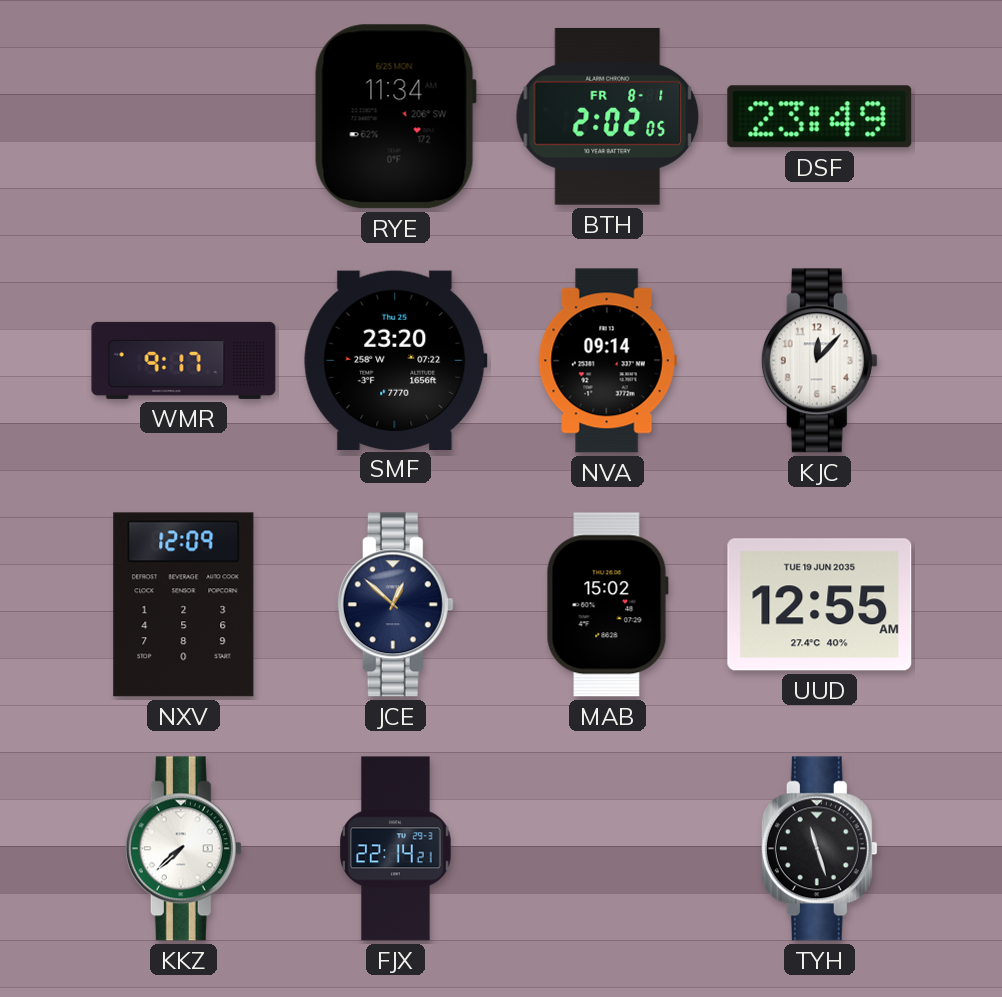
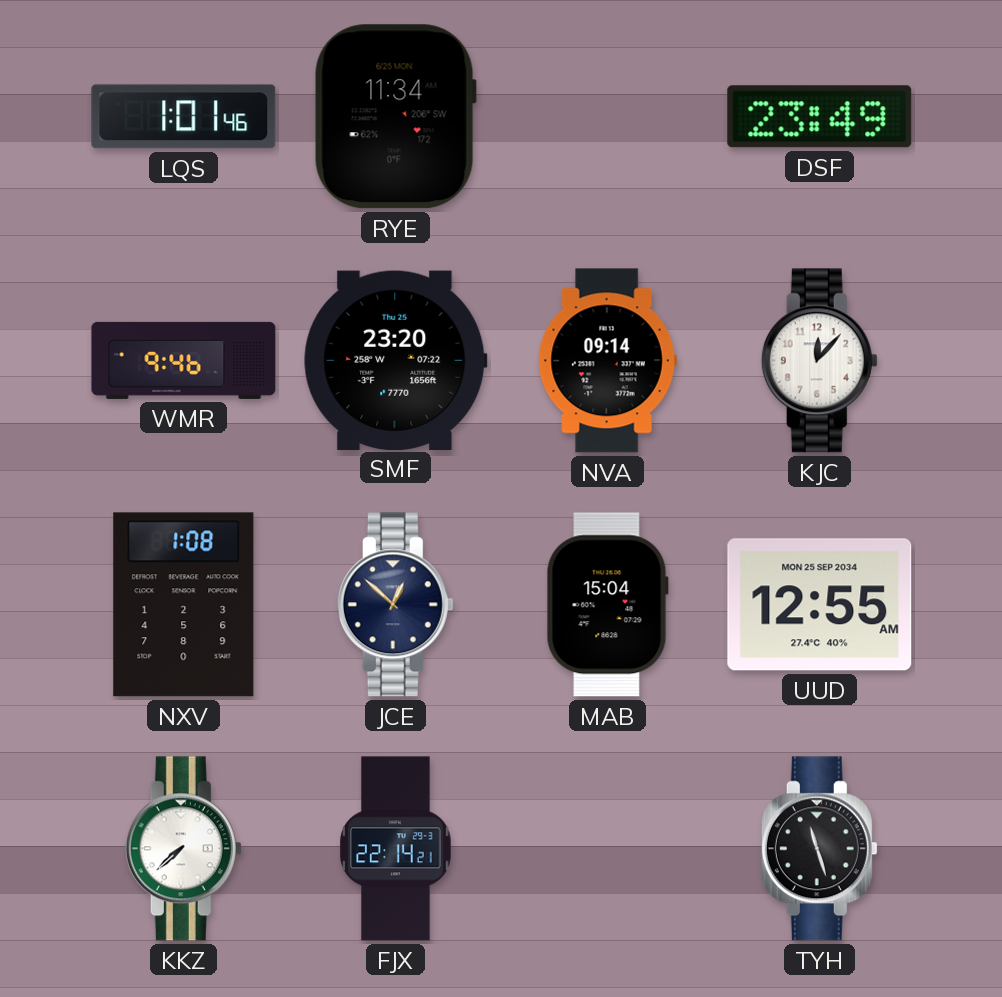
LQS: none -> 1:01 (184, 117)
BTH: 2:02 -> none (608, 116)
WMR: 9:17 -> 9:46 (184, 360)
NXV: 12:09 -> 1:08 (184, 605)
MAB: 15:02 -> 15:04 (607, 605)
UUD date: TUE 19 JUN 2035 -> MON 25 SEP 2034 (820, 605)
